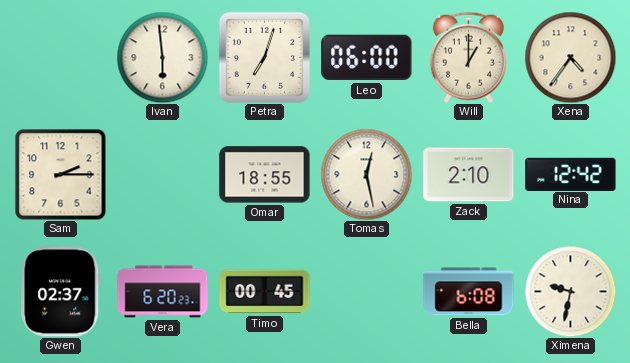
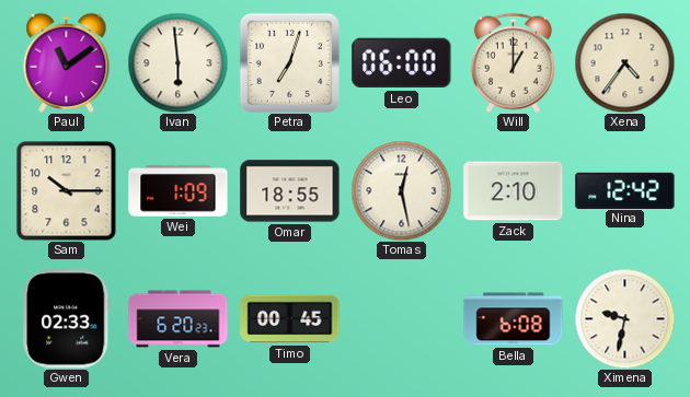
Paul: none -> 11:09 (67, 62)
Sam: 2:15 -> 10:15 (67, 191)
Wei: none -> 1:09 (179, 191)
Gwen: 02:37 -> 02:33 (67, 319)
